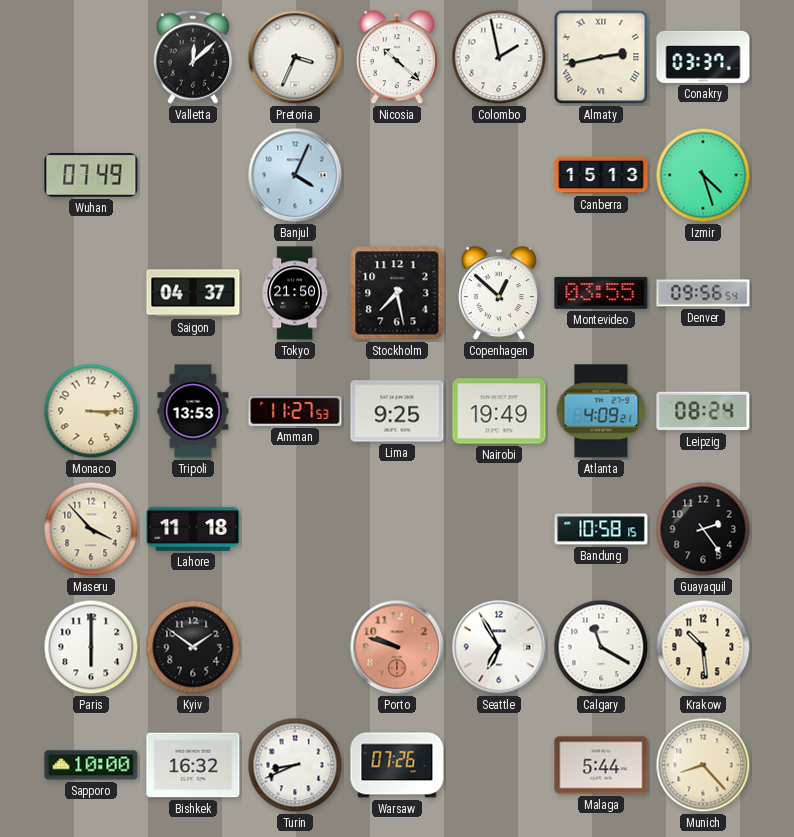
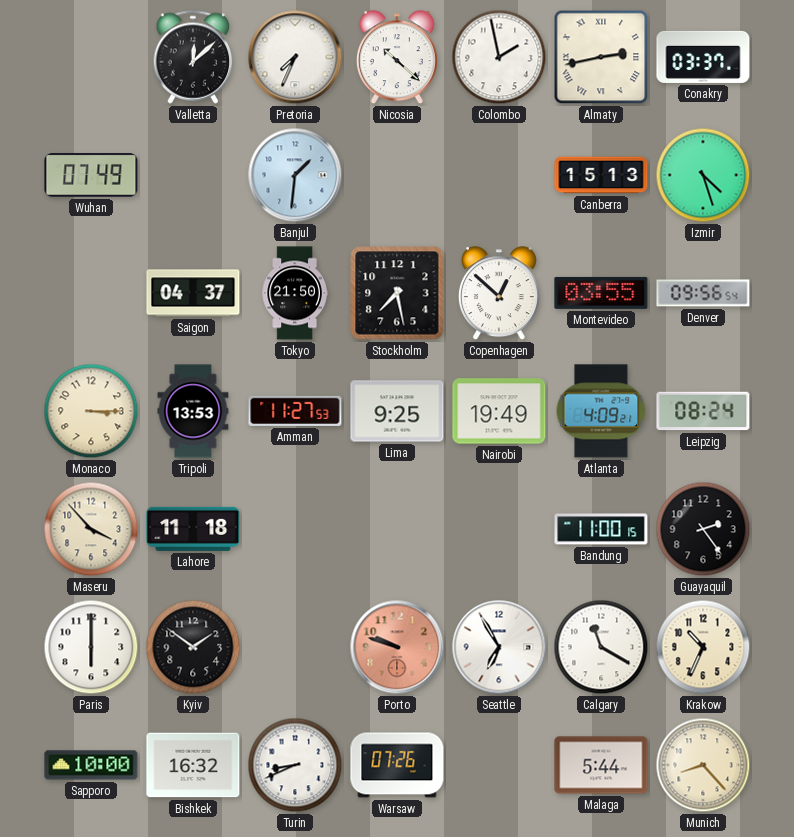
Pretoria: 3:34 -> 7:34 (295, 57)
Banjul: 4:04 -> 1:31 (295, 175)
Bandung: 10:58 -> 11:00 (601, 529)
Krakow: 10:29 -> 10:34 (703, 647)
